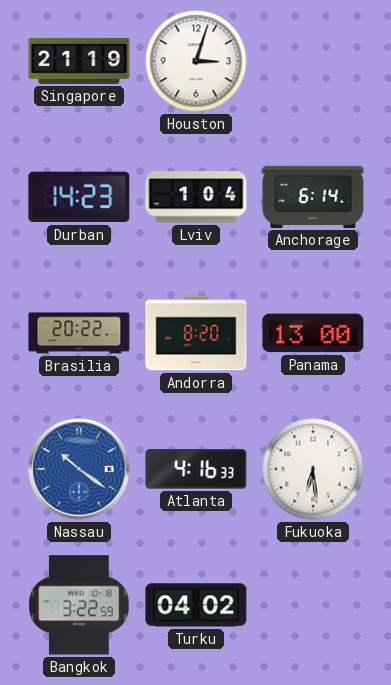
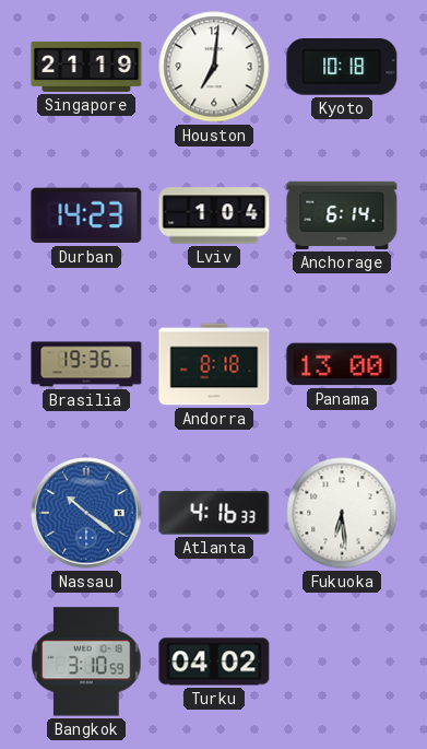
Houston: 3:03 -> 7:01 (214, 67)
Kyoto: none -> 10:18 (342, 67)
Brasilia: 20:22 -> 19:36 (86, 364)
Andorra: 8:20 -> 8:18 (214, 364)
Bangkok: 3:22 -> 3:10 (86, 662)
